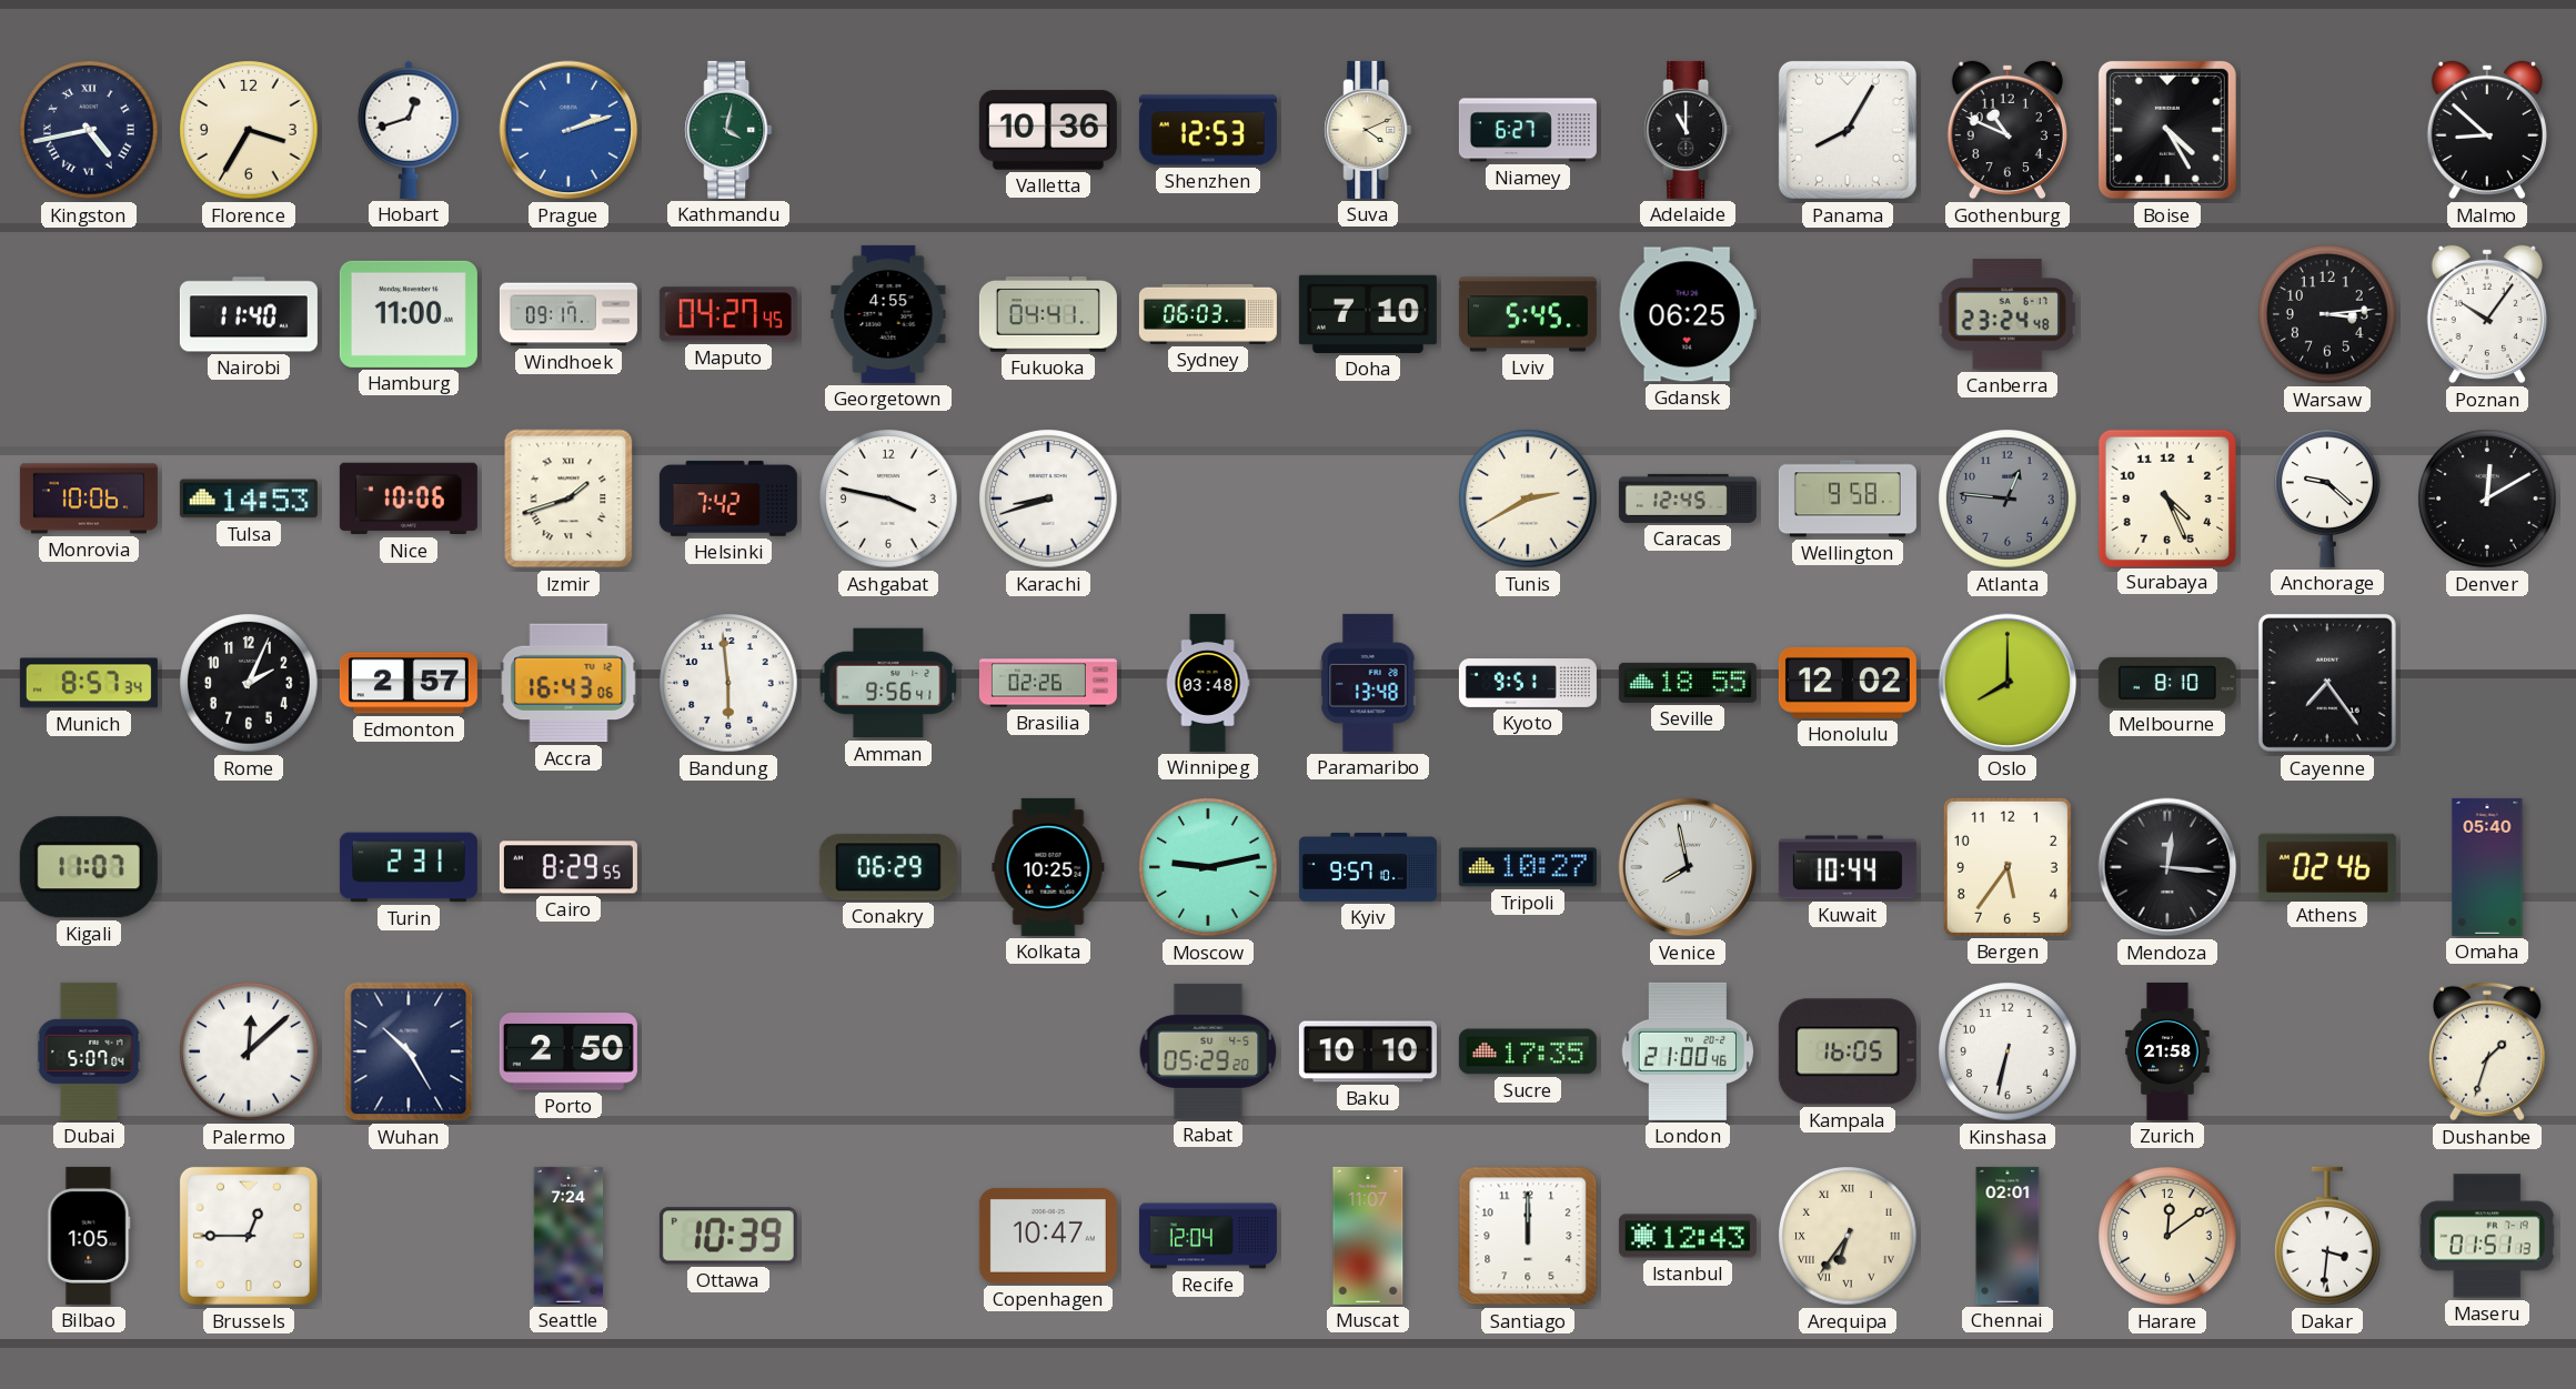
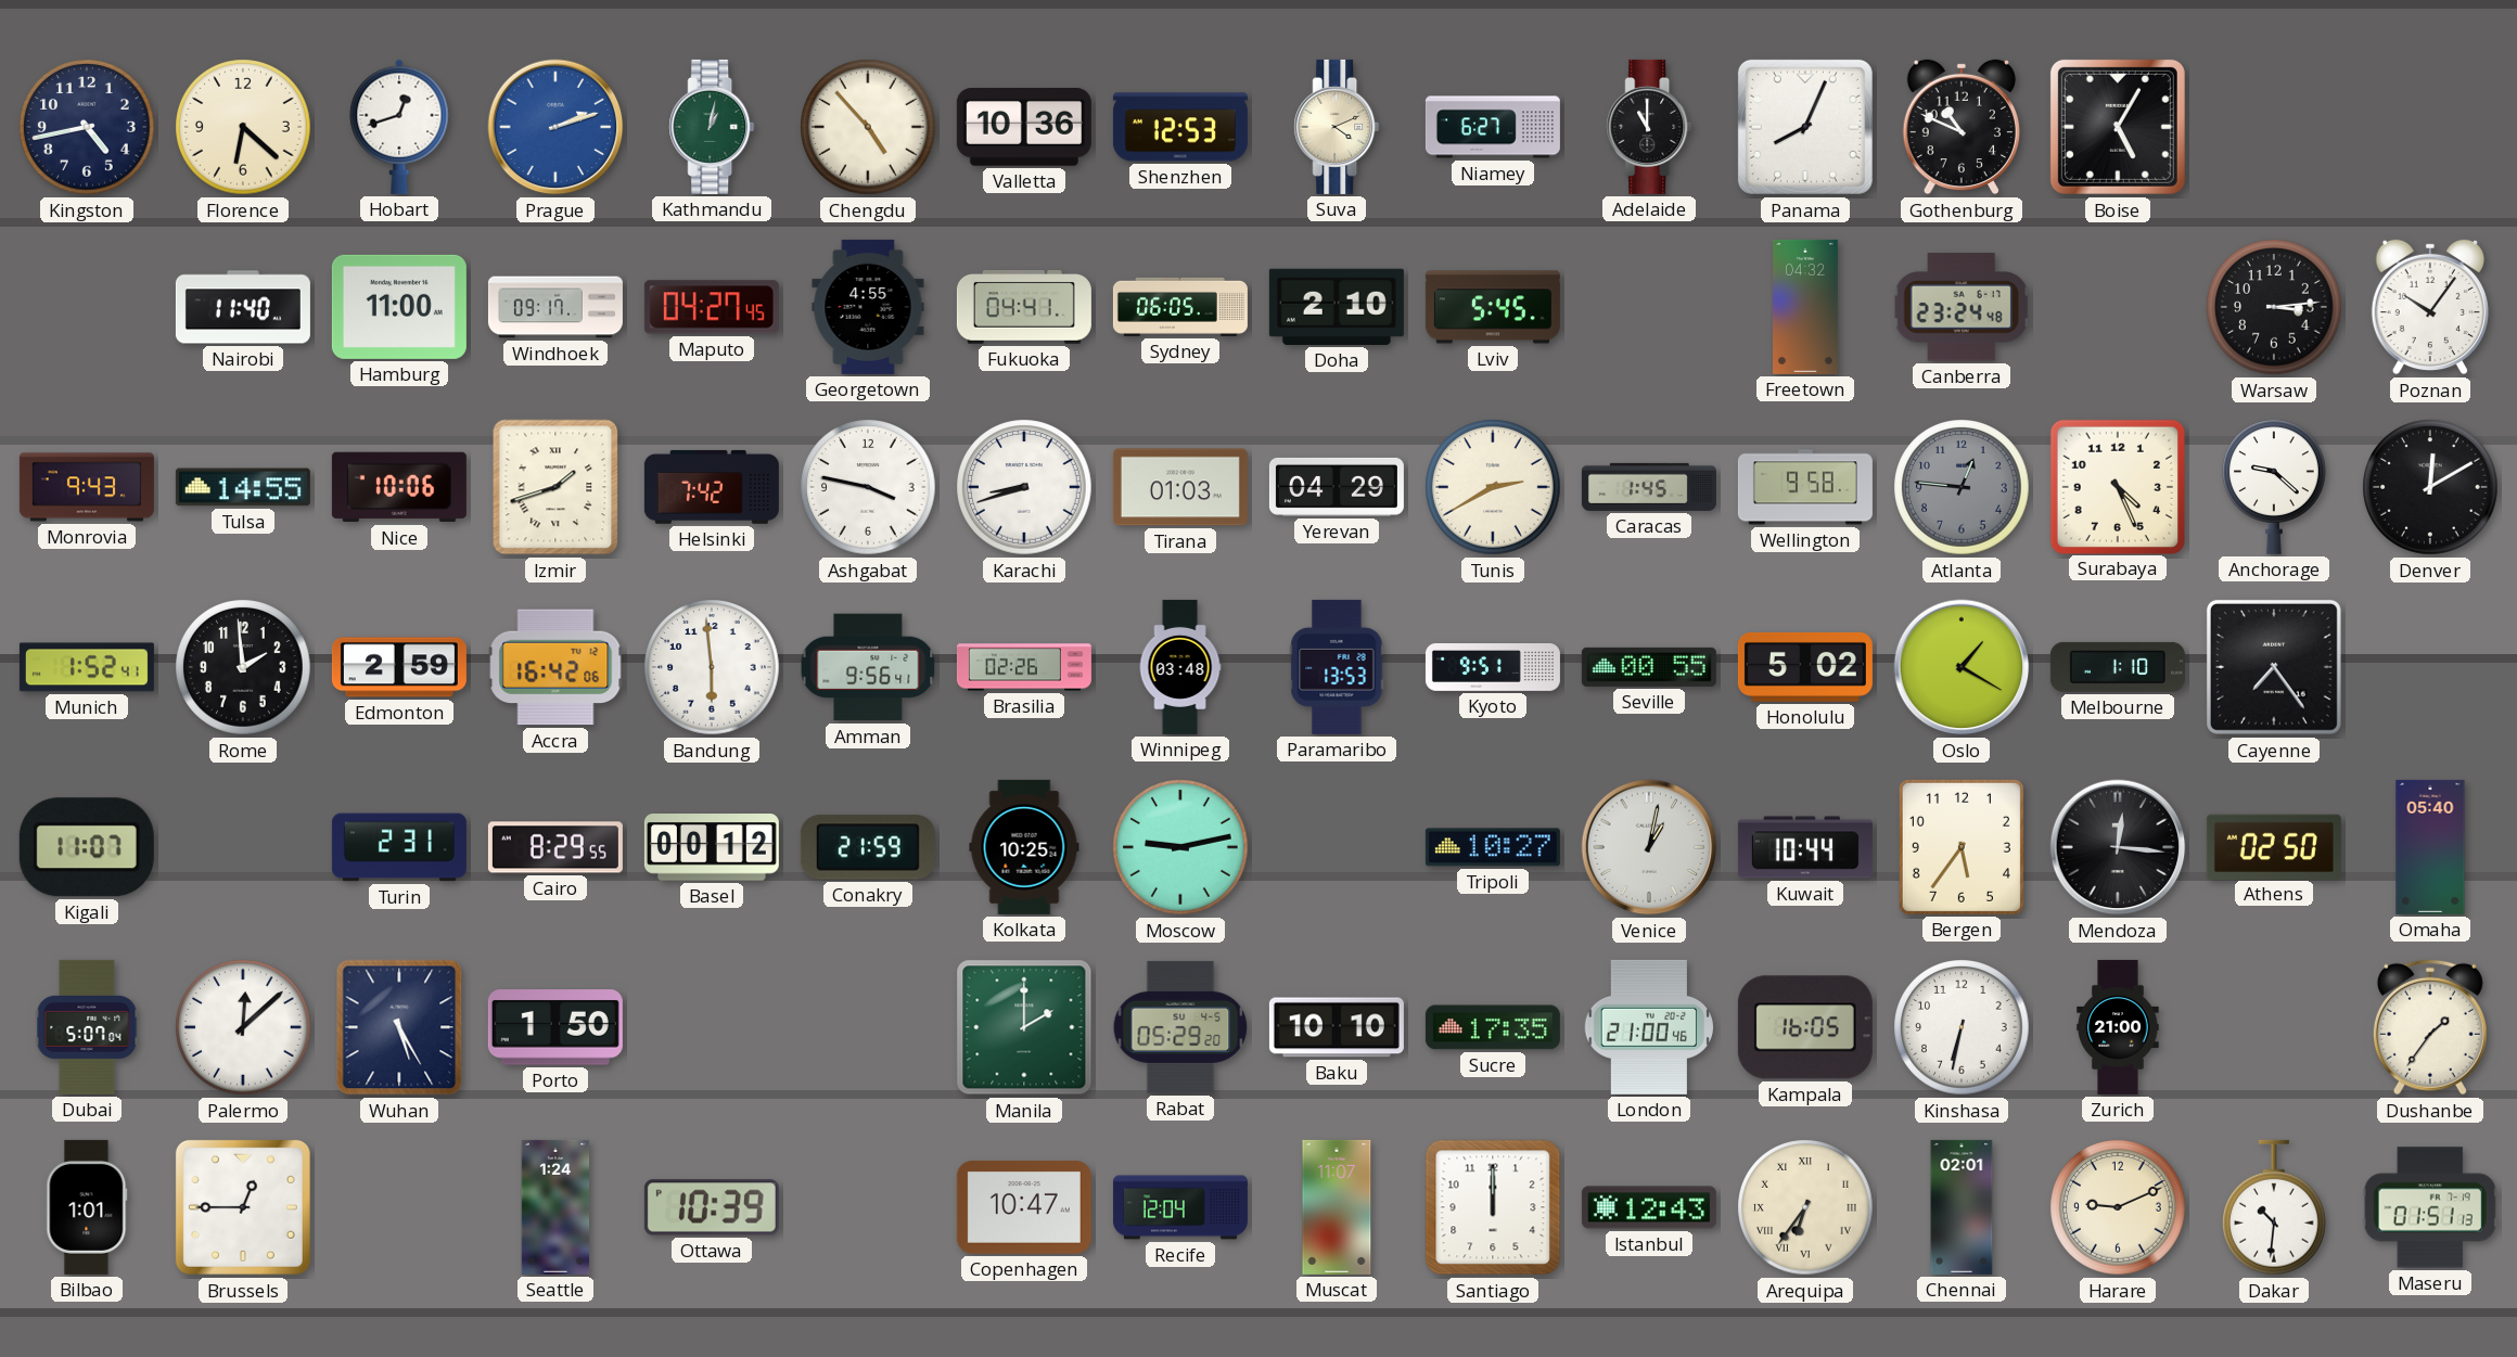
Kingston numerals: Roman -> Arabic (87, 127)
Florence: 3:35 -> 6:22 (243, 127)
Kathmandu: 4:02 -> 1:02 (712, 127)
Chengdu: none -> 4:53 (868, 127)
Panama: 8:05 -> 8:04 (1805, 127)
Boise: 4:25 -> 5:05 (2118, 127)
Malmo: 8:52 -> none (2487, 130)
Sydney: 06:03 -> 06:05 (1180, 307)
Doha: 7:10 -> 2:10 (1337, 307)
Gdansk: 06:25 -> none (1688, 314)
Freetown: none -> 04:32 (1806, 307)
Monrovia: 10:06 -> 9:43 (87, 487)
Tulsa: 14:53 -> 14:55 (243, 487)
Tirana: none -> 01:03 (1180, 487)
Yerevan: none -> 04:29 (1337, 487)
Caracas: 12:45 -> 1:45 (1649, 487)
Munich: 8:57 -> 1:52 (87, 667)
Rome: 2:04 -> 1:59 (243, 667)
Edmonton: 2:57 -> 2:59 (399, 667)
Accra: 16:43 -> 16:42 (555, 667)
Paramaribo: 13:48 -> 13:53 (1337, 667)
Seville: 18:55 -> 00:55 (1649, 667)
Honolulu: 12:02 -> 5:02 (1805, 667)
Oslo: 8:00 -> 1:20 (1962, 667)
Melbourne: 8:10 -> 1:10 (2118, 667)
Basel: none -> 00:12 (712, 848)
Conakry: 06:29 -> 21:59 (868, 847)
Kyiv: 9:57 -> none (1368, 867)
Venice: 7:58 -> 1:02 (1649, 847)
Athens: 02:46 -> 02:50 (2274, 846)
Wuhan: 10:25 -> 5:25 (399, 1027)
Porto: 2:50 -> 1:50 (555, 1027)
Manila: none -> 2:00 (1024, 1027)
Zurich: 21:58 -> 21:00 (2118, 1027)
Dushanbe: 1:33 -> 1:36 (2430, 1027)
Bilbao: 1:05 -> 1:01 (87, 1207)
Seattle: 7:24 -> 1:24 (555, 1207)
Harare: 12:09 -> 9:11 (2118, 1207)
Dakar: 3:31 -> 10:31 (2275, 1207)
